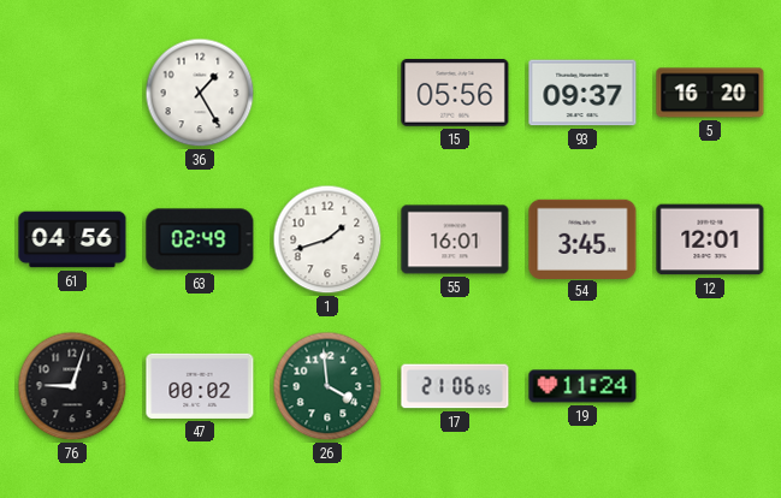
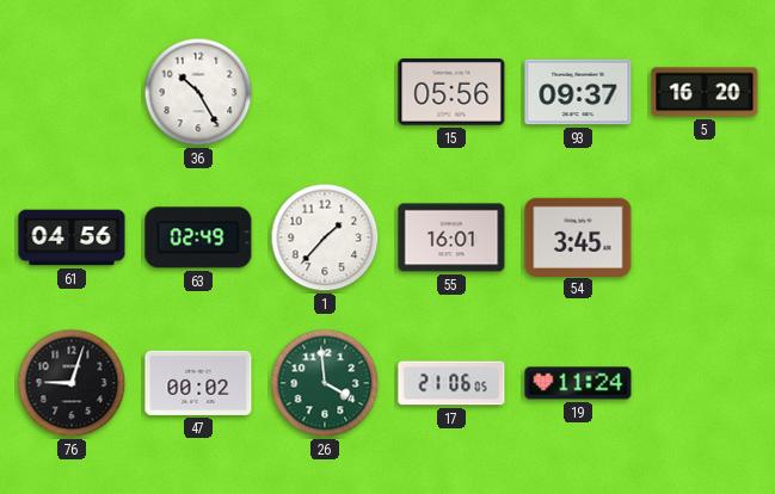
36: 1:25 -> 10:25 (198, 92)
1: 1:42 -> 1:37 (325, 237)
12: 12:01 -> none (710, 239)
